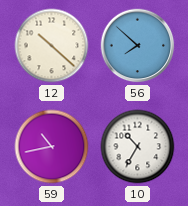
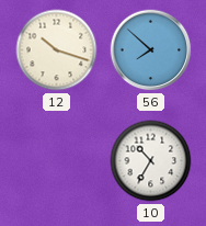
12: 10:22 -> 10:18 (57, 50)
59: 10:43 -> none (52, 147)
